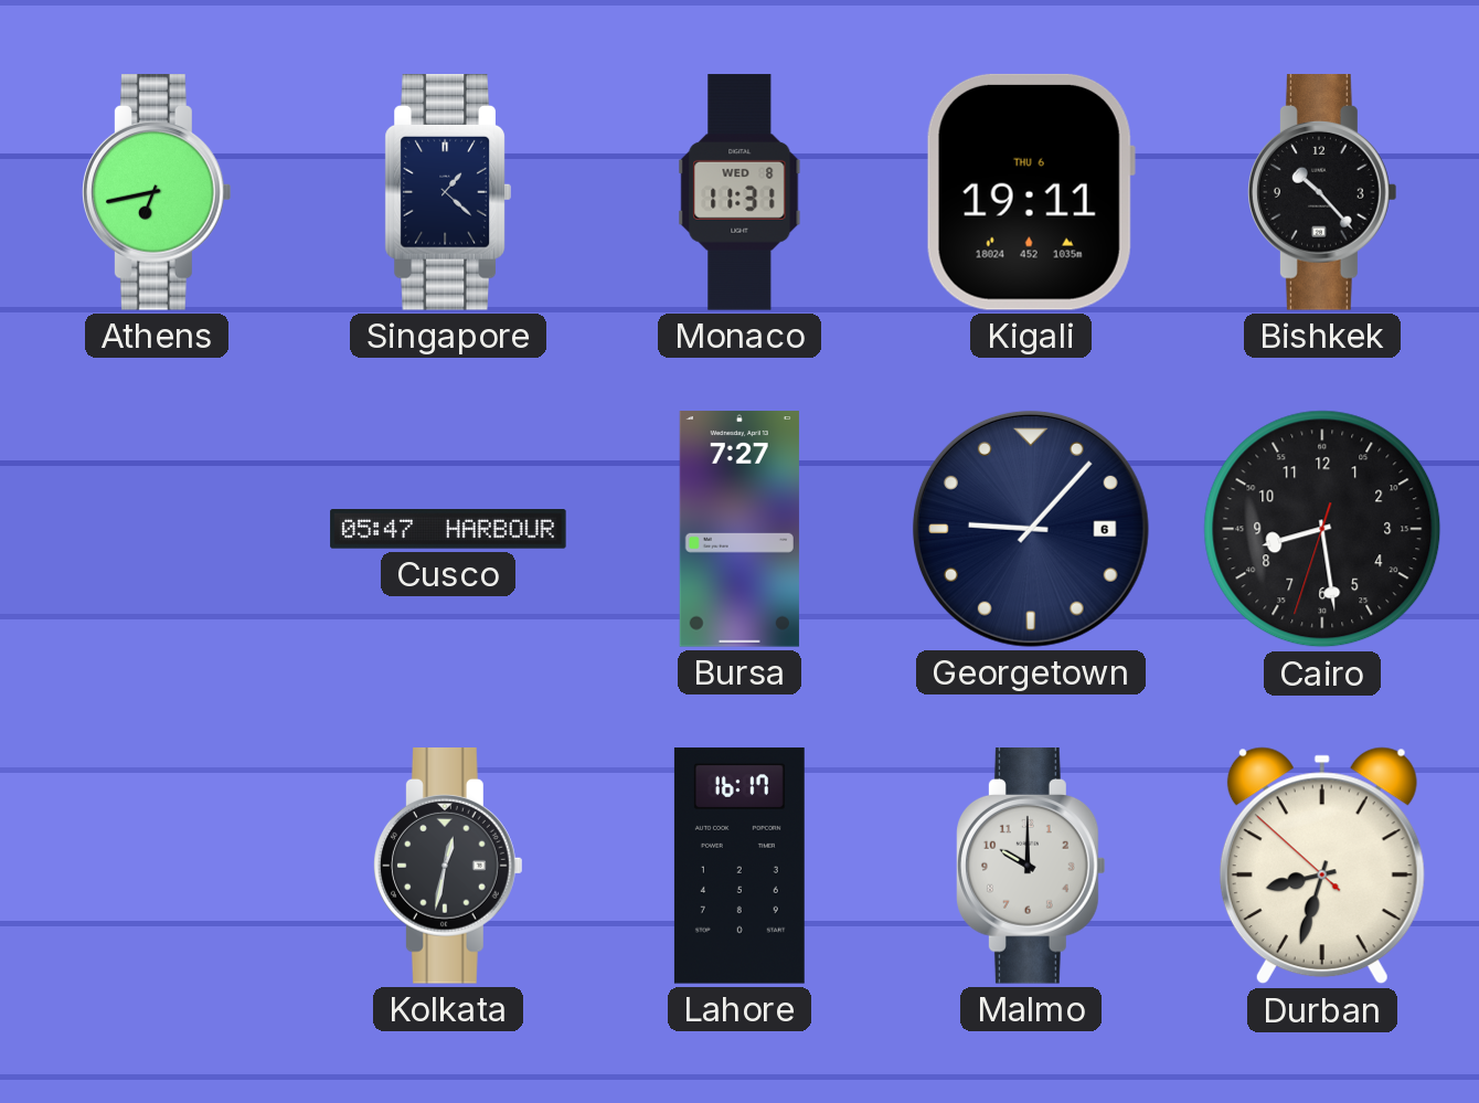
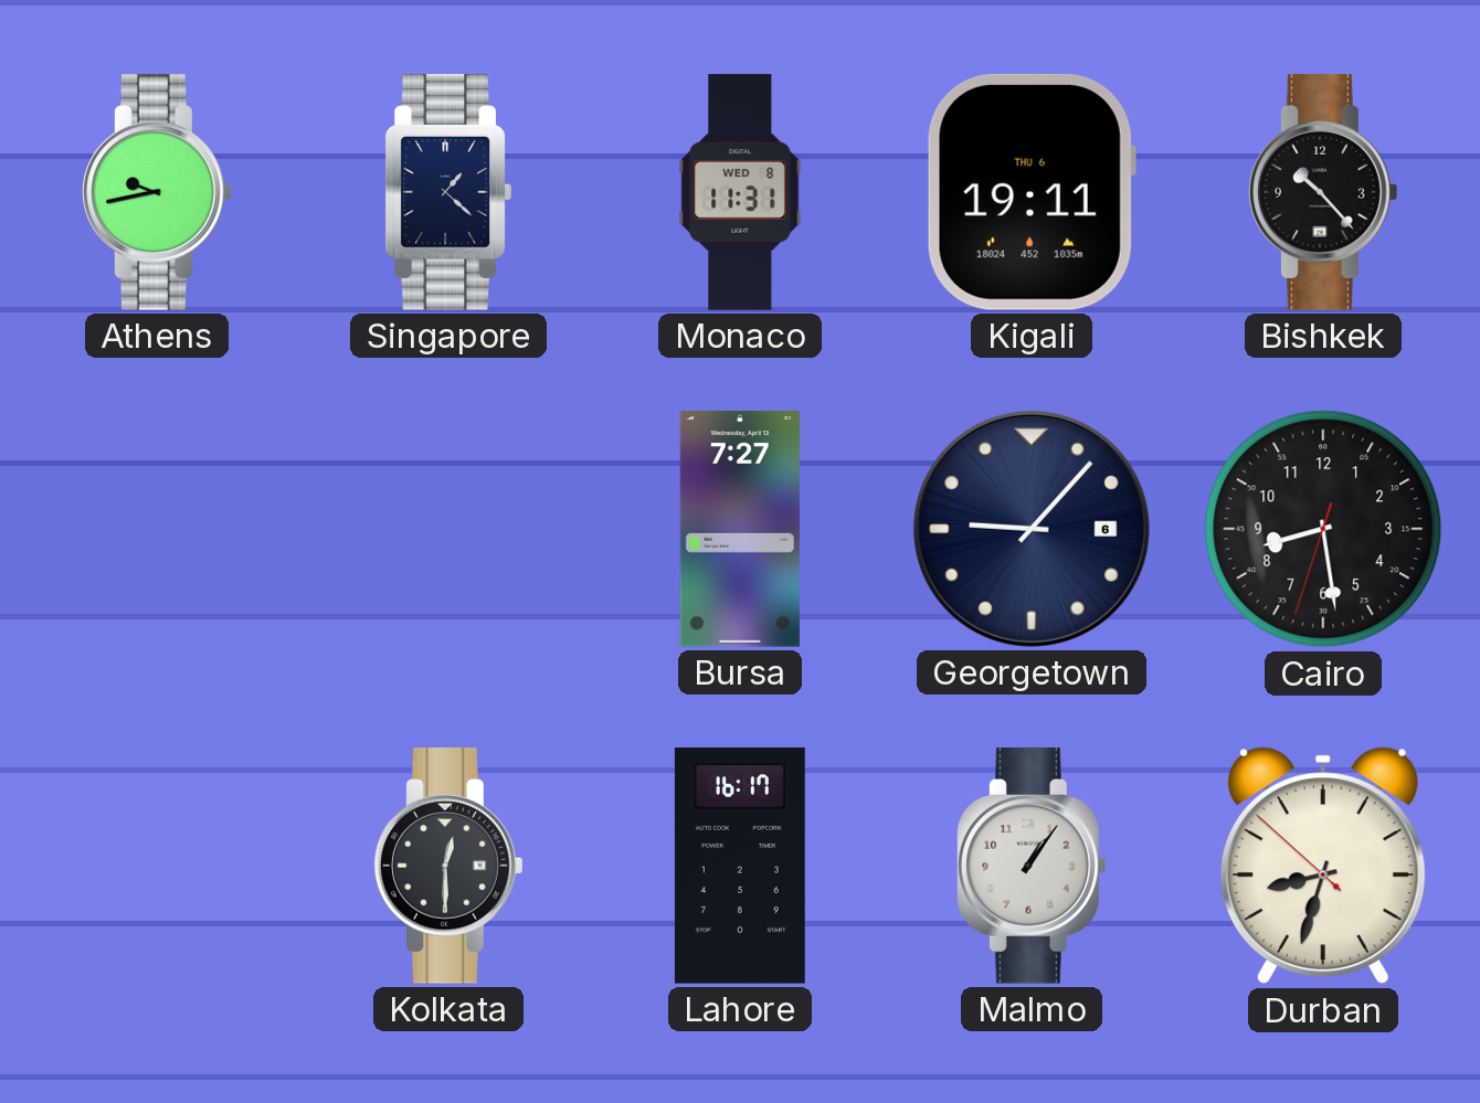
Athens: 6:43 -> 9:43 (158, 193)
Cusco: 05:47 -> none (448, 530)
Kolkata: 12:32 -> 12:30 (450, 867)
Malmo: 10:00 -> 1:06 (1033, 867)
